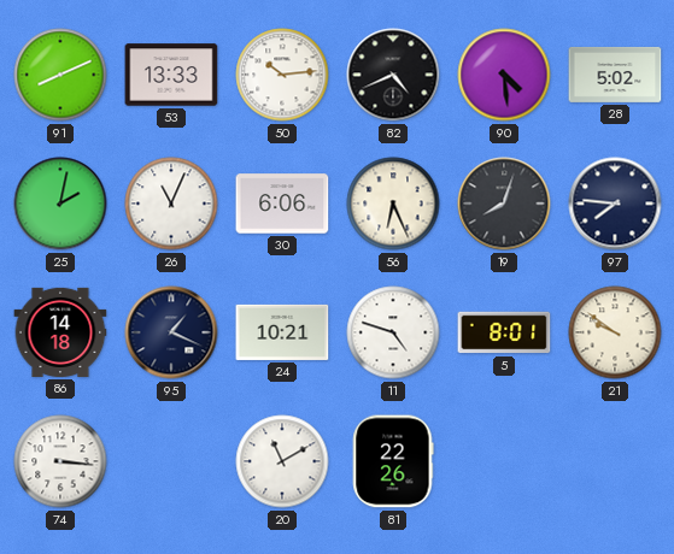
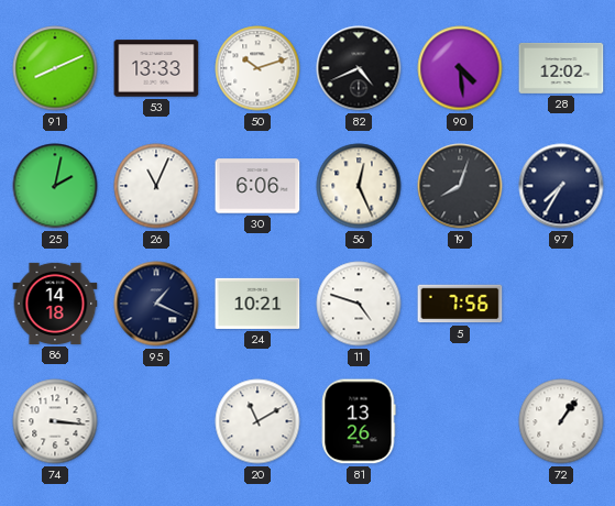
50: 10:14 -> 10:12 (257, 68)
28: 5:02 -> 12:02 (561, 68)
56: 6:26 -> 12:26 (359, 186)
97: 7:46 -> 7:35 (561, 186)
5: 8:01 -> 7:56 (460, 304)
21: 9:51 -> none (615, 332)
81: 22:26 -> 13:26 (359, 421)
72: none -> 1:06 (561, 421)
